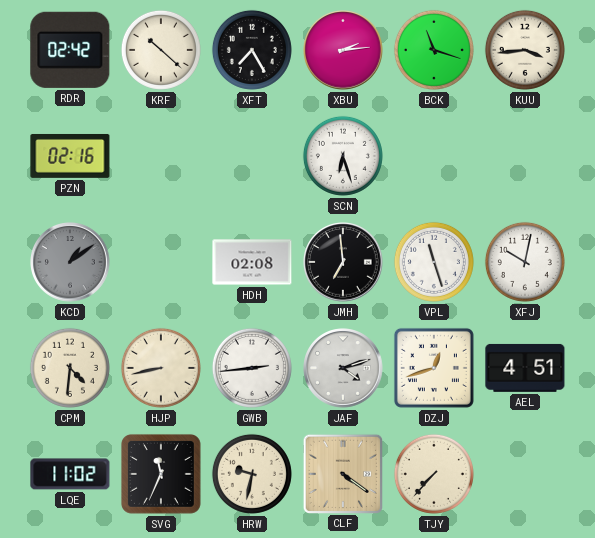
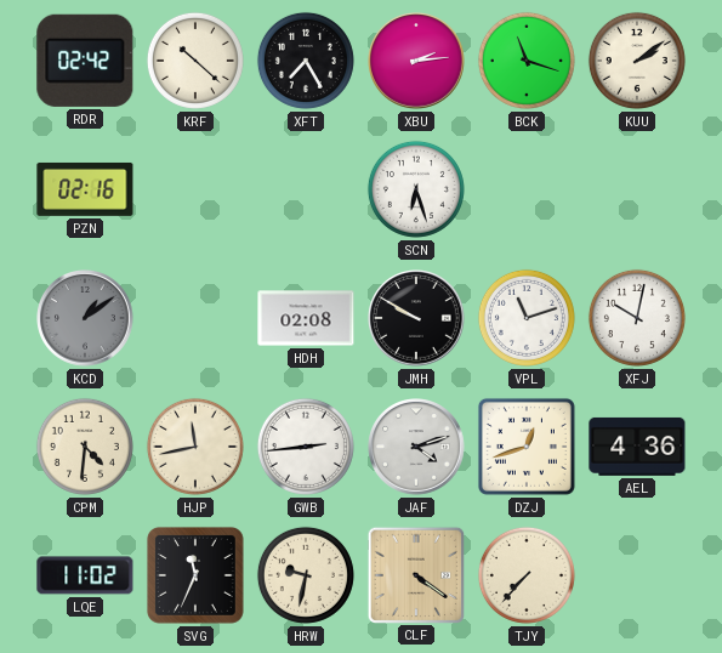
KUU: 3:44 -> 2:09 (637, 61)
JMH: 6:59 -> 9:50 (416, 318)
VPL: 11:27 -> 11:12 (527, 318)
HJP: 8:43 -> 11:43 (195, 447)
AEL: 4:51 -> 4:36 (637, 447)
